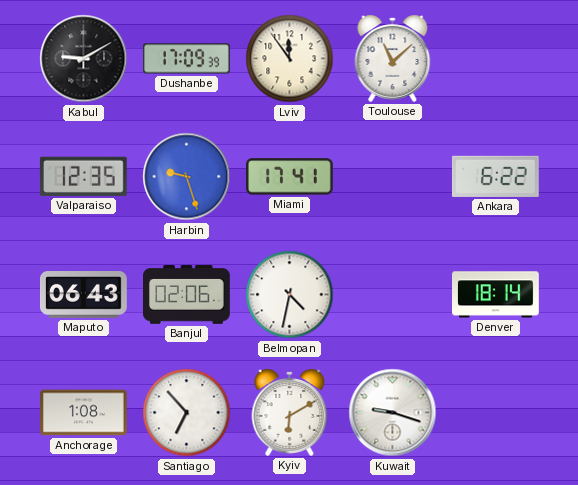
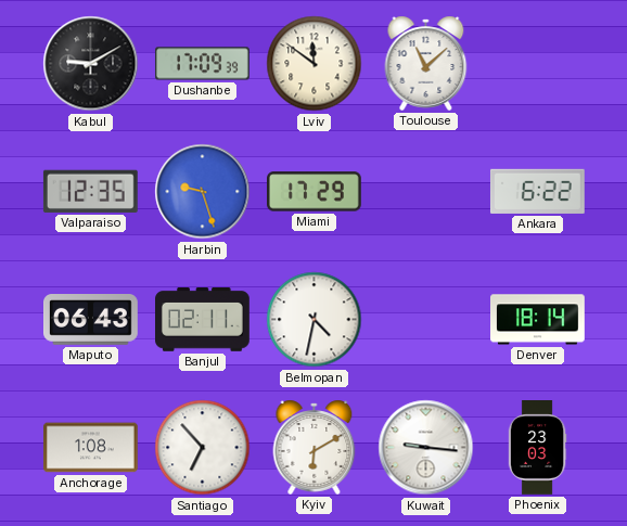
Lviv: 11:54 -> 11:51 (315, 64)
Miami: 17:41 -> 17:29 (315, 192)
Banjul: 02:06 -> 02:11 (203, 320)
Kuwait: 9:18 -> 9:16 (426, 448)
Phoenix: none -> 23:03 (537, 448)
